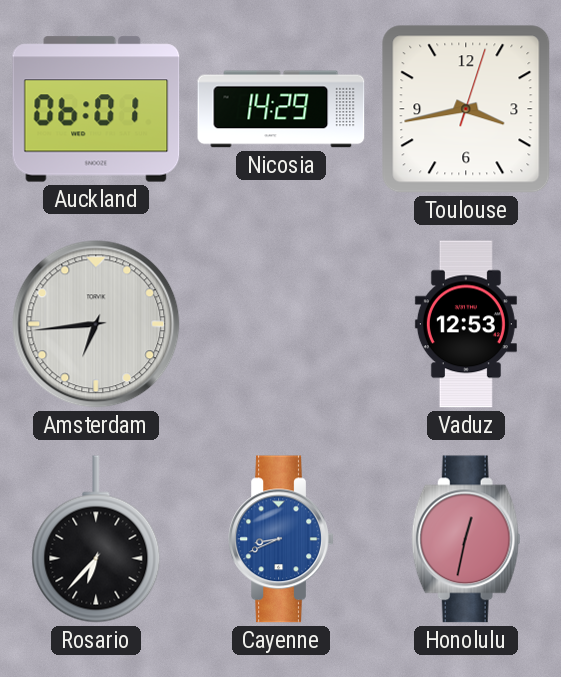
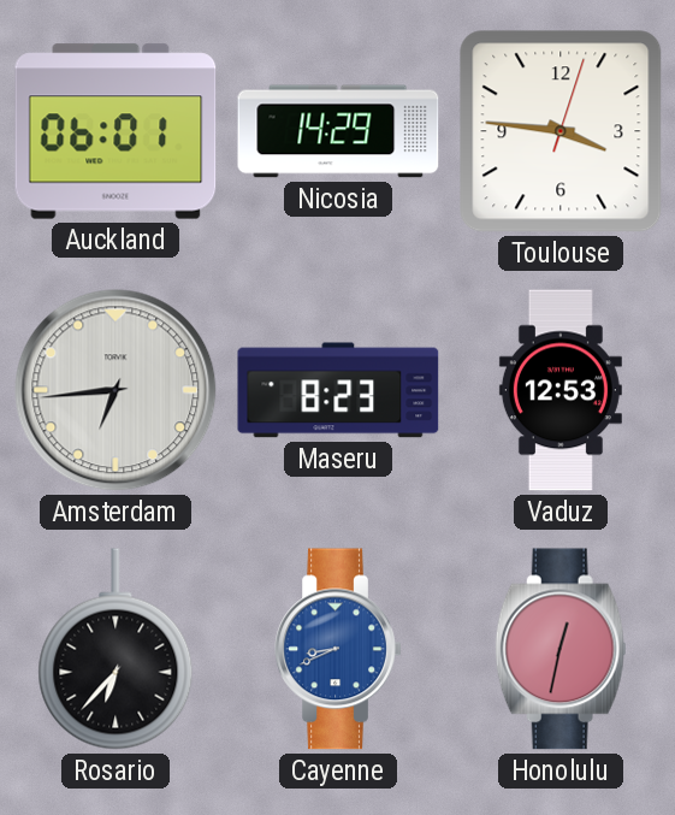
Toulouse: 3:43 -> 3:46 (561, 131)
Maseru: none -> 8:23 (338, 390)
